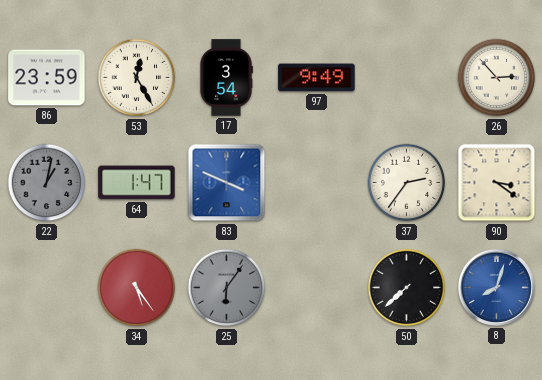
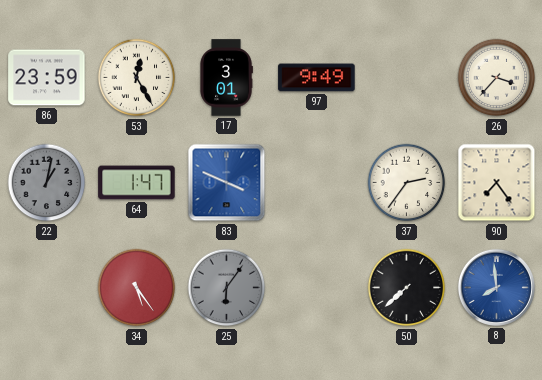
17: 3:54 -> 3:01 (226, 78)
26: 2:53 -> 3:37 (497, 78)
90: 3:21 -> 7:24 (497, 183)
8: 8:03 -> 7:59 (496, 287)
